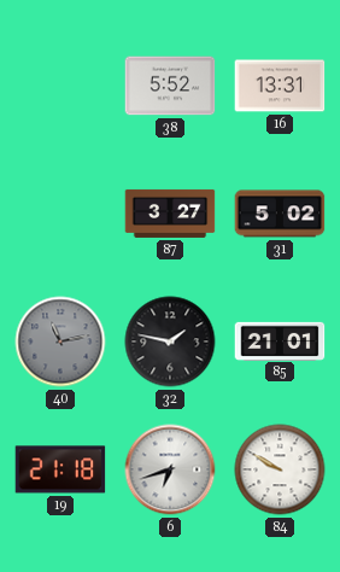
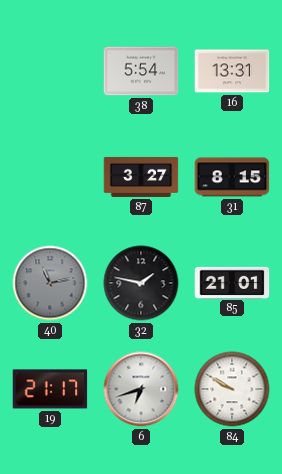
38: 5:52 -> 5:54 (141, 71)
31: 5:02 -> 8:15 (232, 177)
19: 21:18 -> 21:17 (50, 389)
